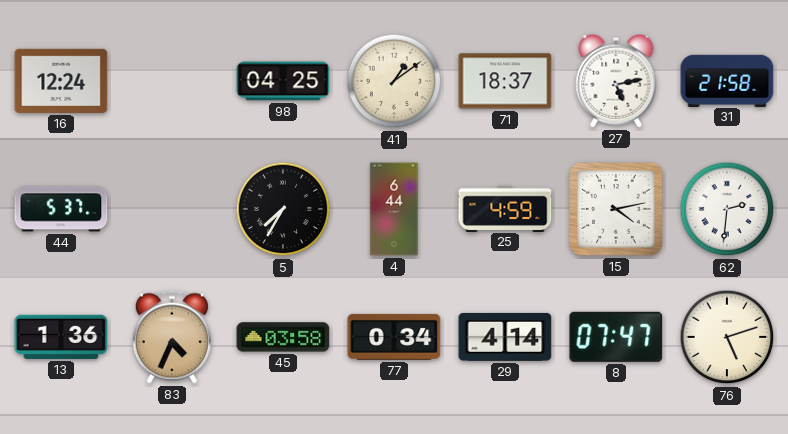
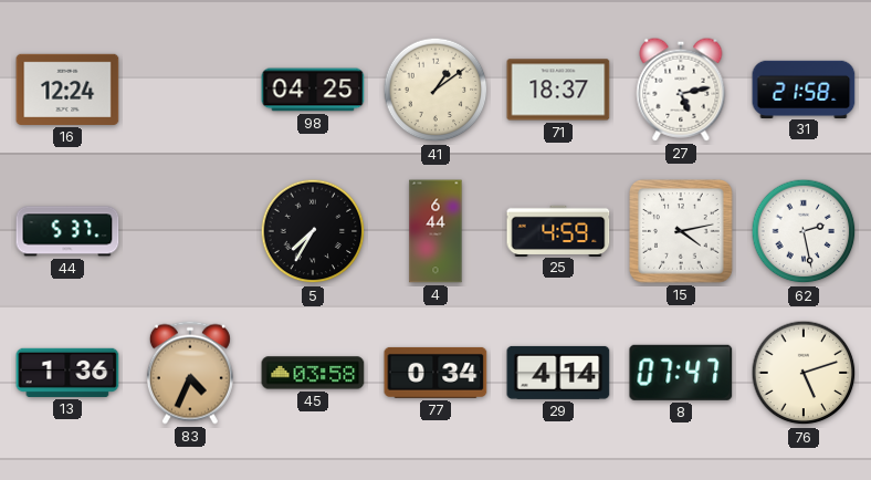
62: 2:31 -> 2:28 (804, 231)
